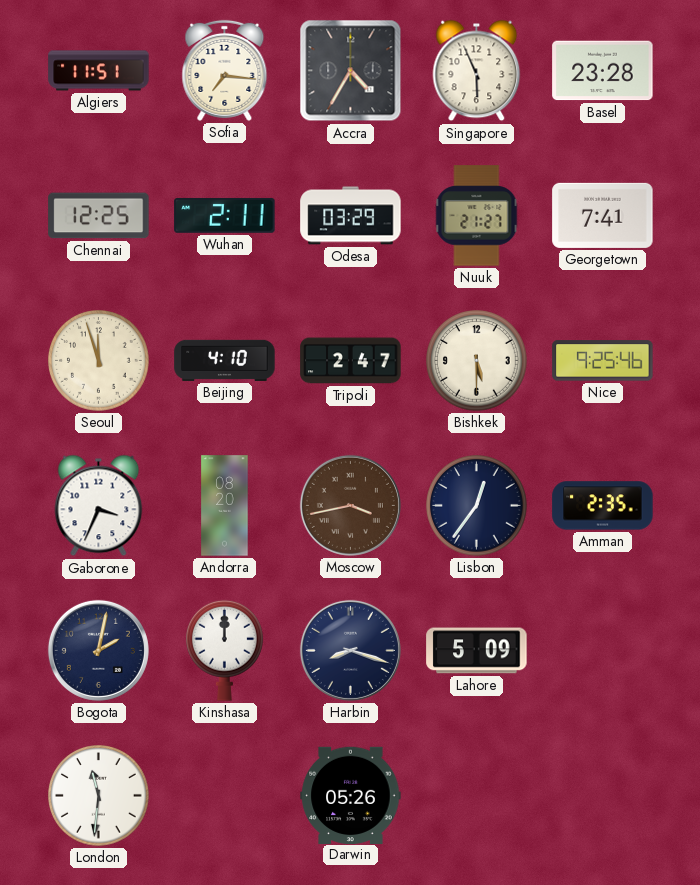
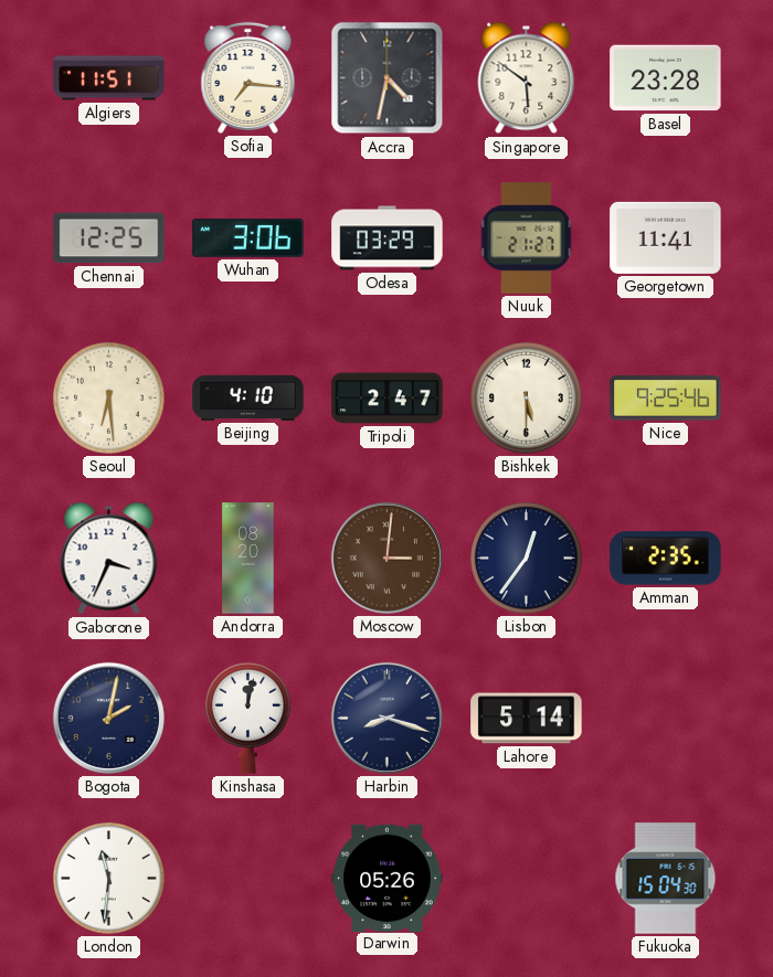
Accra: 4:35 -> 4:32 (388, 78)
Singapore: 5:56 -> 5:51 (527, 78)
Wuhan: 2:11 -> 3:06 (248, 237)
Georgetown: 7:41 -> 11:41 (666, 237)
Seoul: 11:57 -> 6:29 (109, 399)
Moscow: 3:43 -> 3:01 (386, 557)
Kinshasa: 12:00 -> 12:02 (247, 718)
Lahore: 5:09 -> 5:14 (527, 719)
Fukuoka: none -> 15:04 (666, 879)
